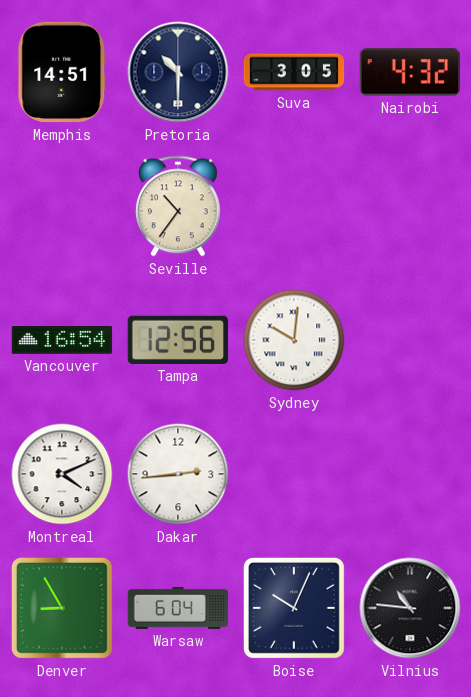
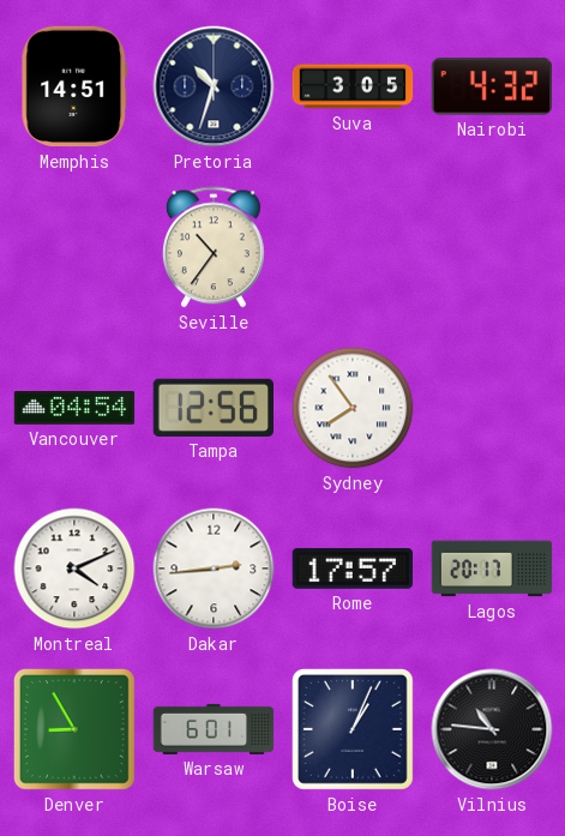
Pretoria: 10:30 -> 10:33 (214, 86)
Vancouver: 16:54 -> 04:54 (74, 409)
Sydney: 10:01 -> 7:54 (353, 408)
Rome: none -> 17:57 (353, 569)
Lagos: none -> 20:17 (492, 569)
Warsaw: 6:04 -> 6:01 (214, 729)
Boise: 10:04 -> 1:04 (353, 729)
